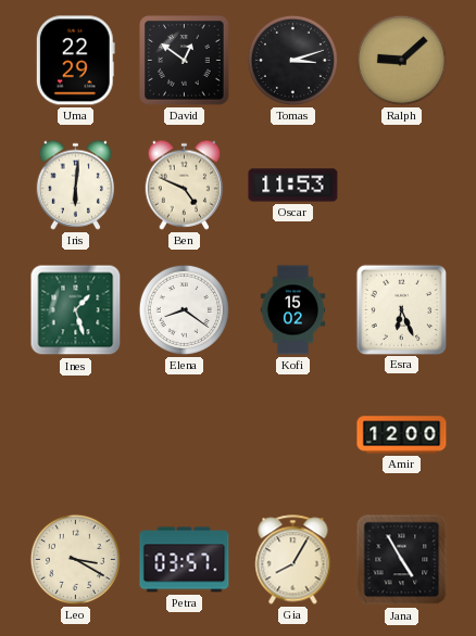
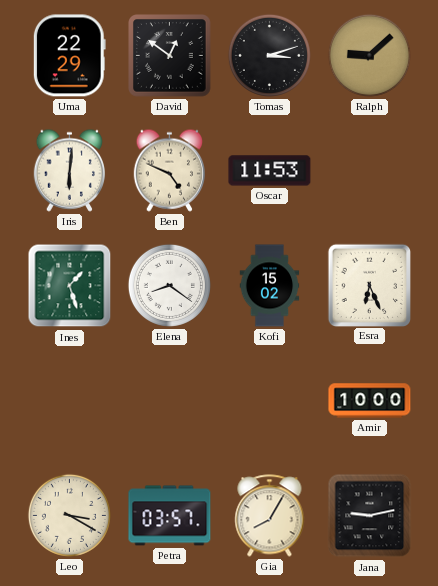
Amir: 12:00 -> 10:00 (370, 401)
Jana: 4:55 -> 9:13 (370, 516)
